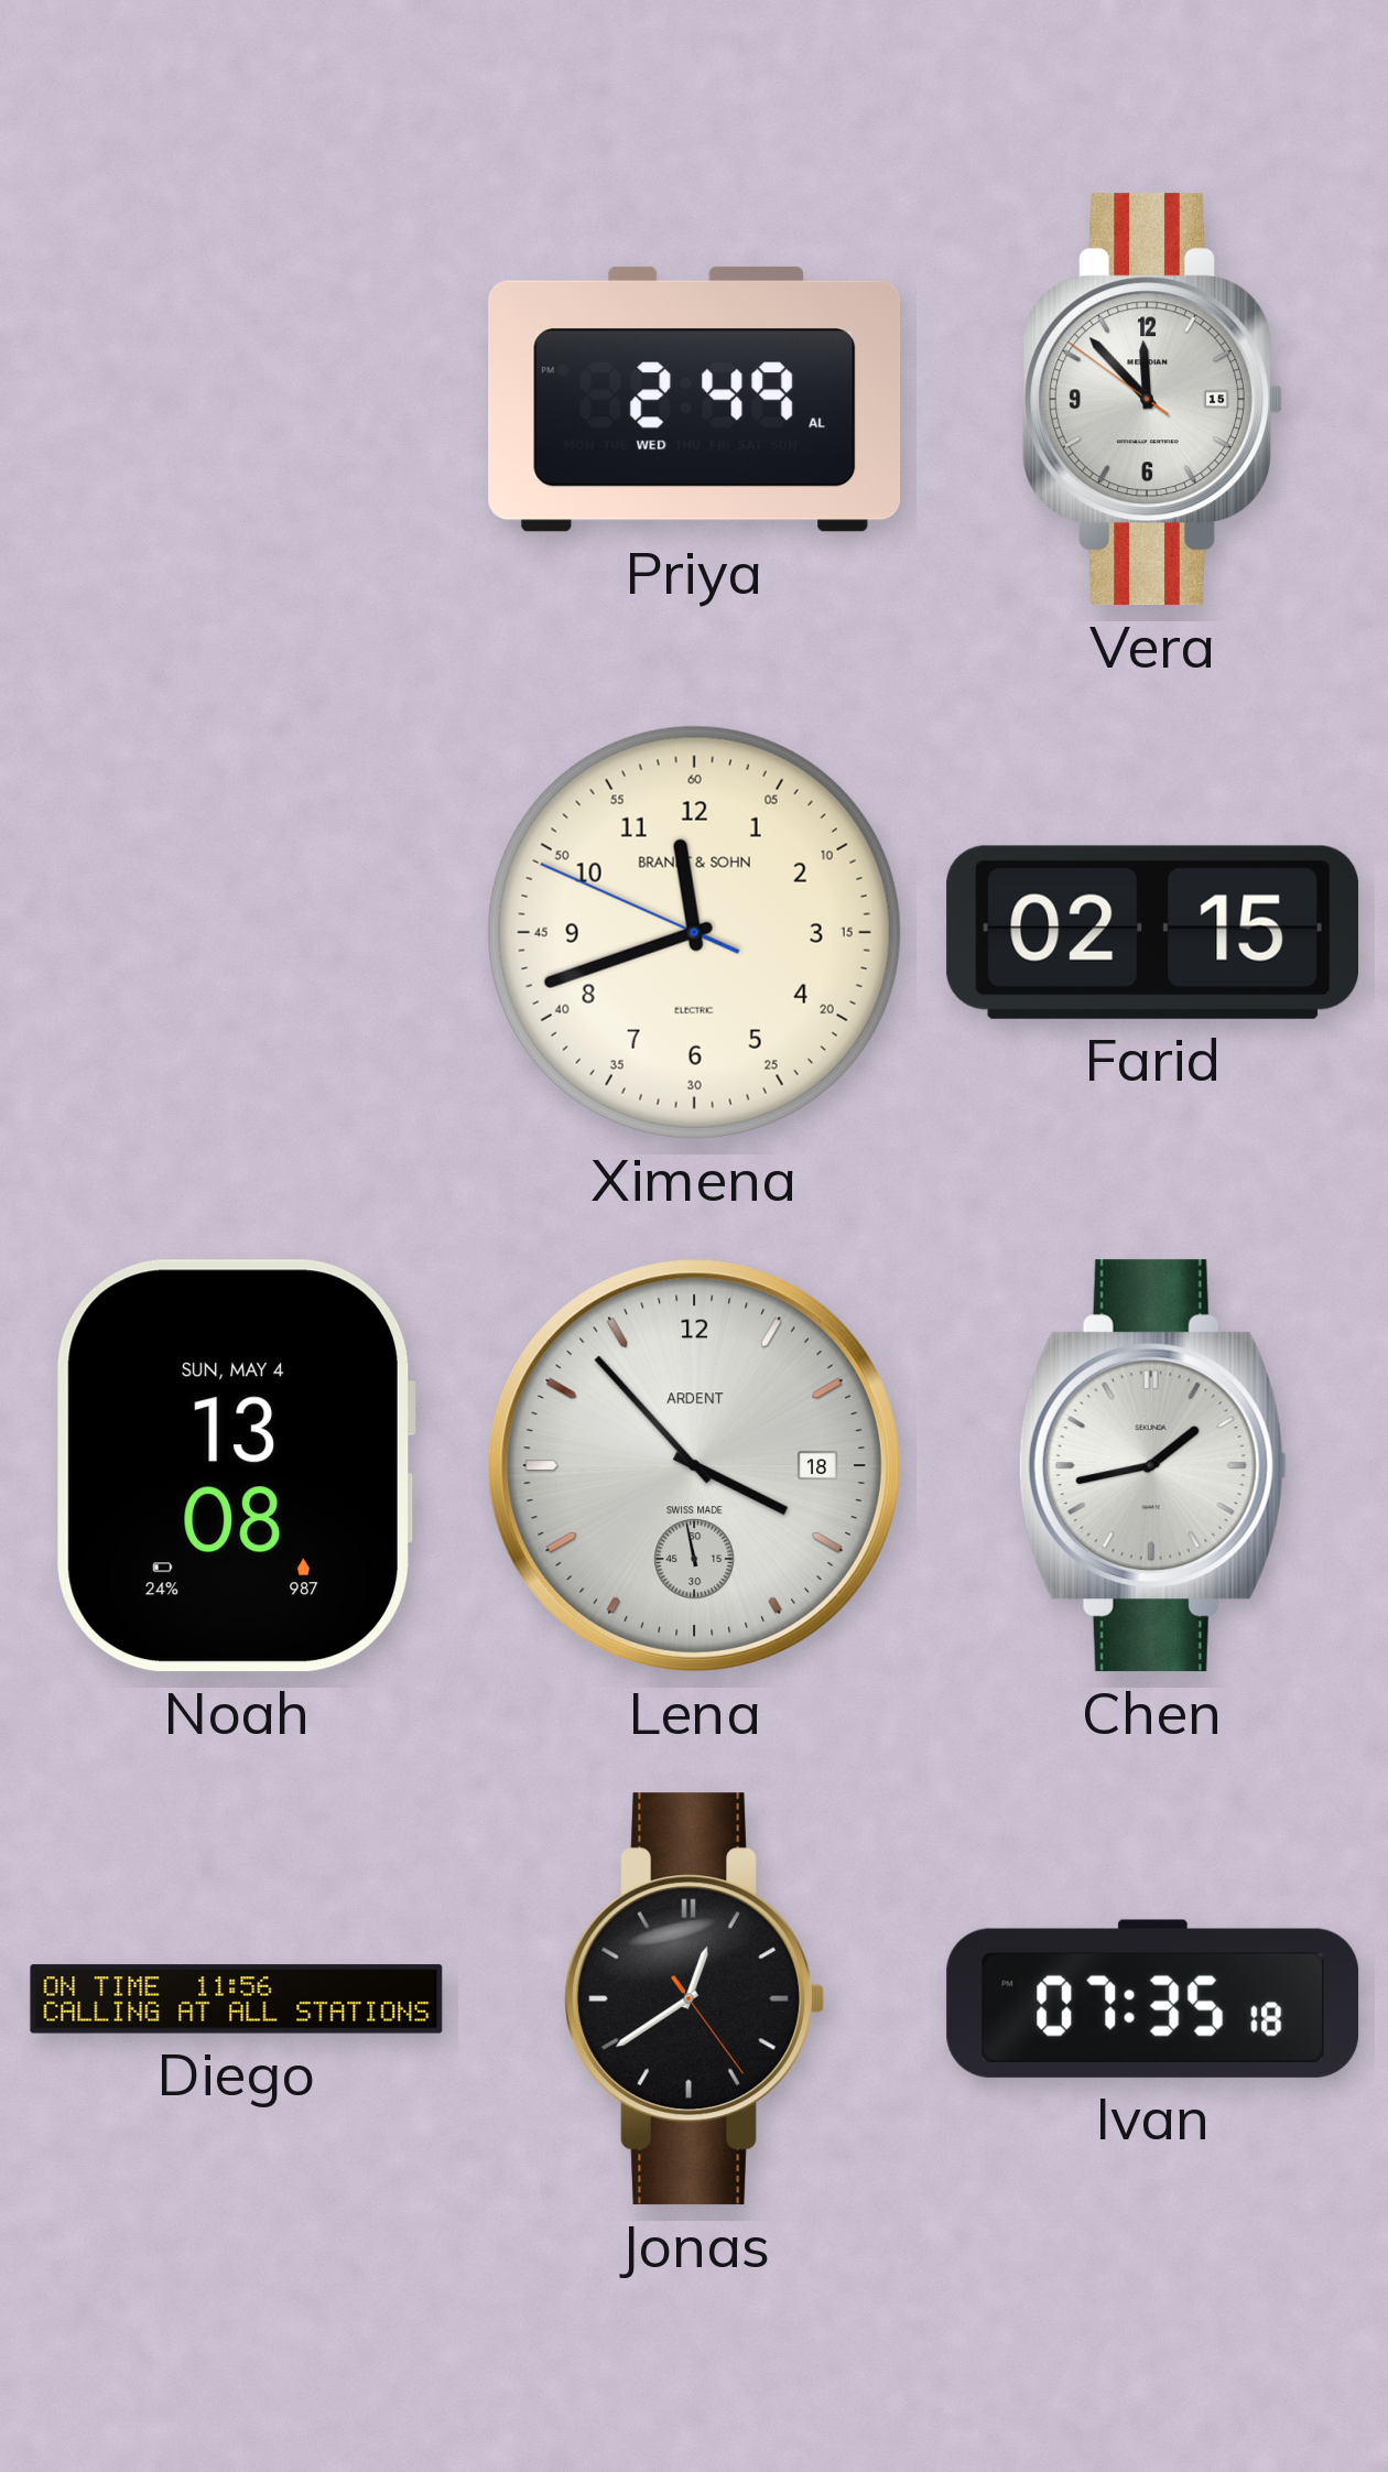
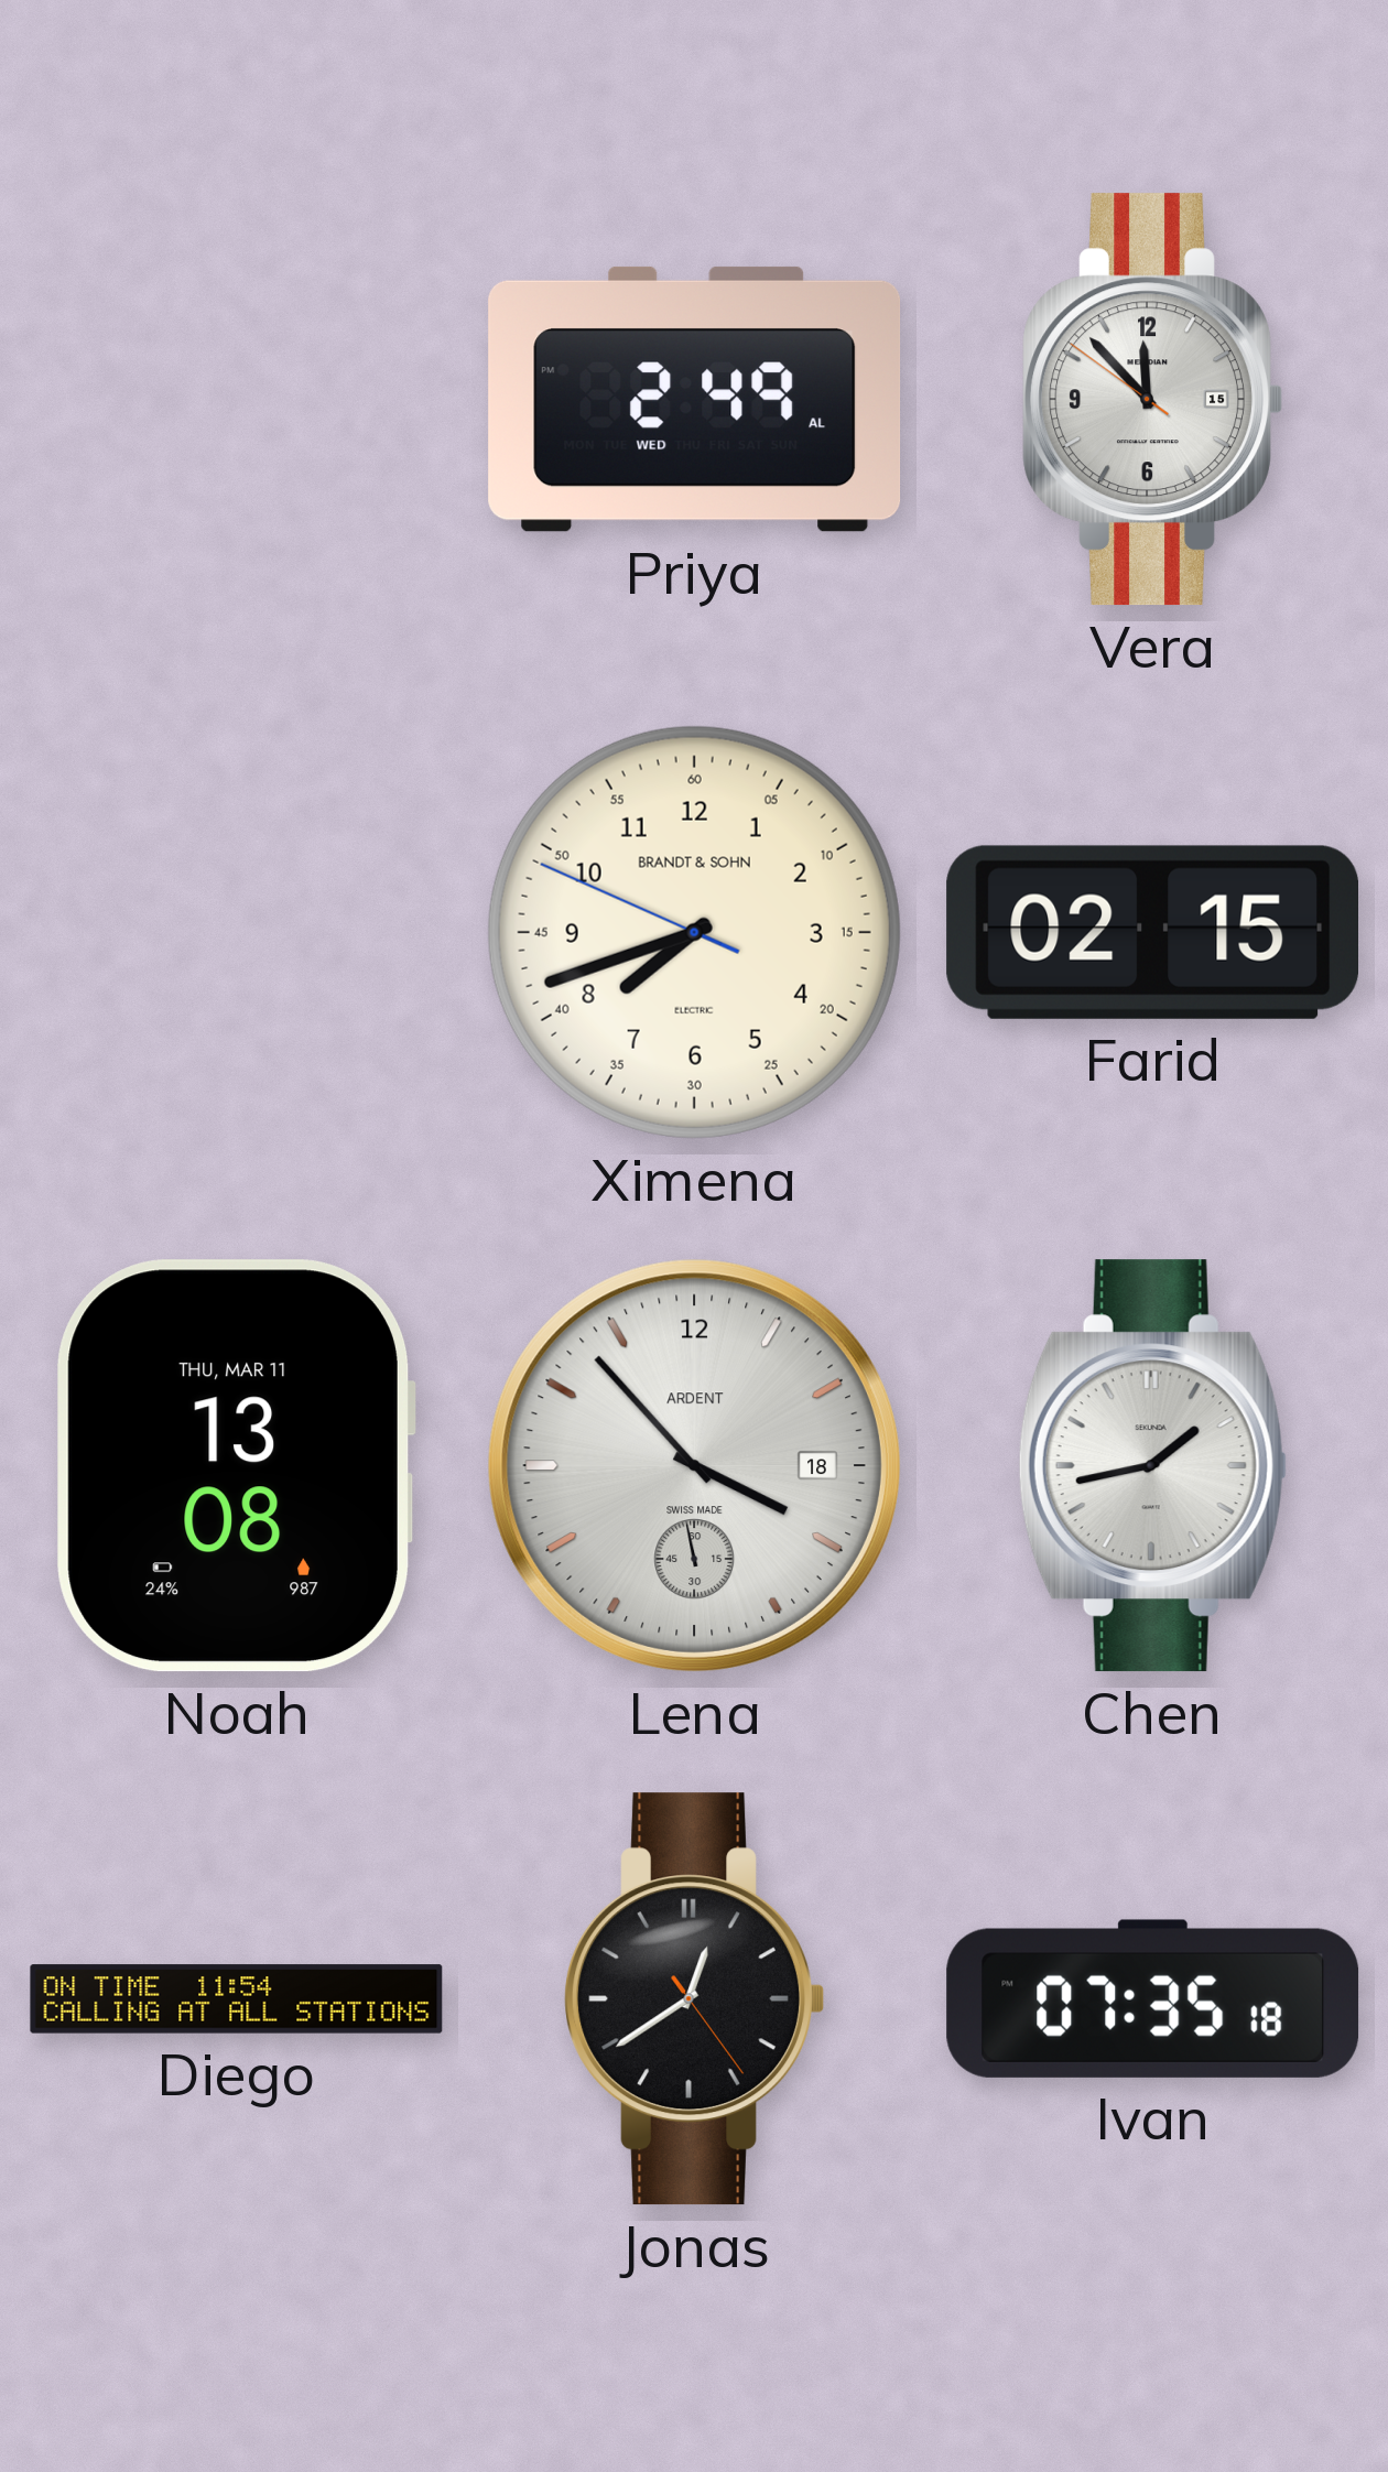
Ximena: 11:41 -> 7:41 (694, 932)
Noah date: SUN, MAY 4 -> THU, MAR 11 (236, 1466)
Diego: 11:56 -> 11:54 (237, 1999)
